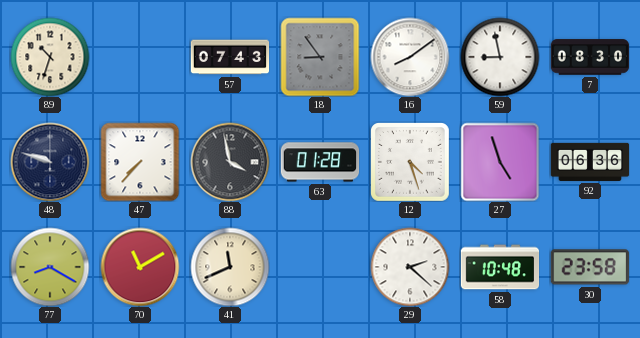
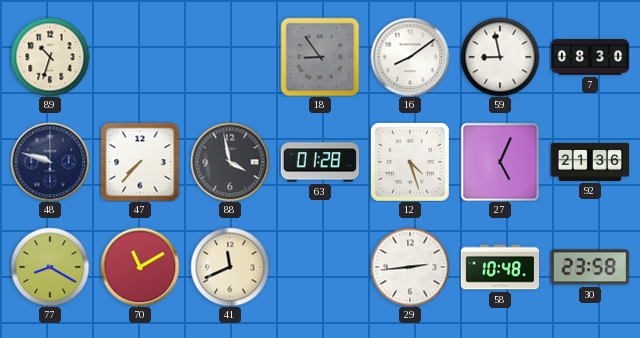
57: 07:43 -> none (230, 57)
27: 4:57 -> 5:04 (500, 162)
92: 06:36 -> 21:36 (590, 162)
29: 2:22 -> 2:44 (410, 267)
